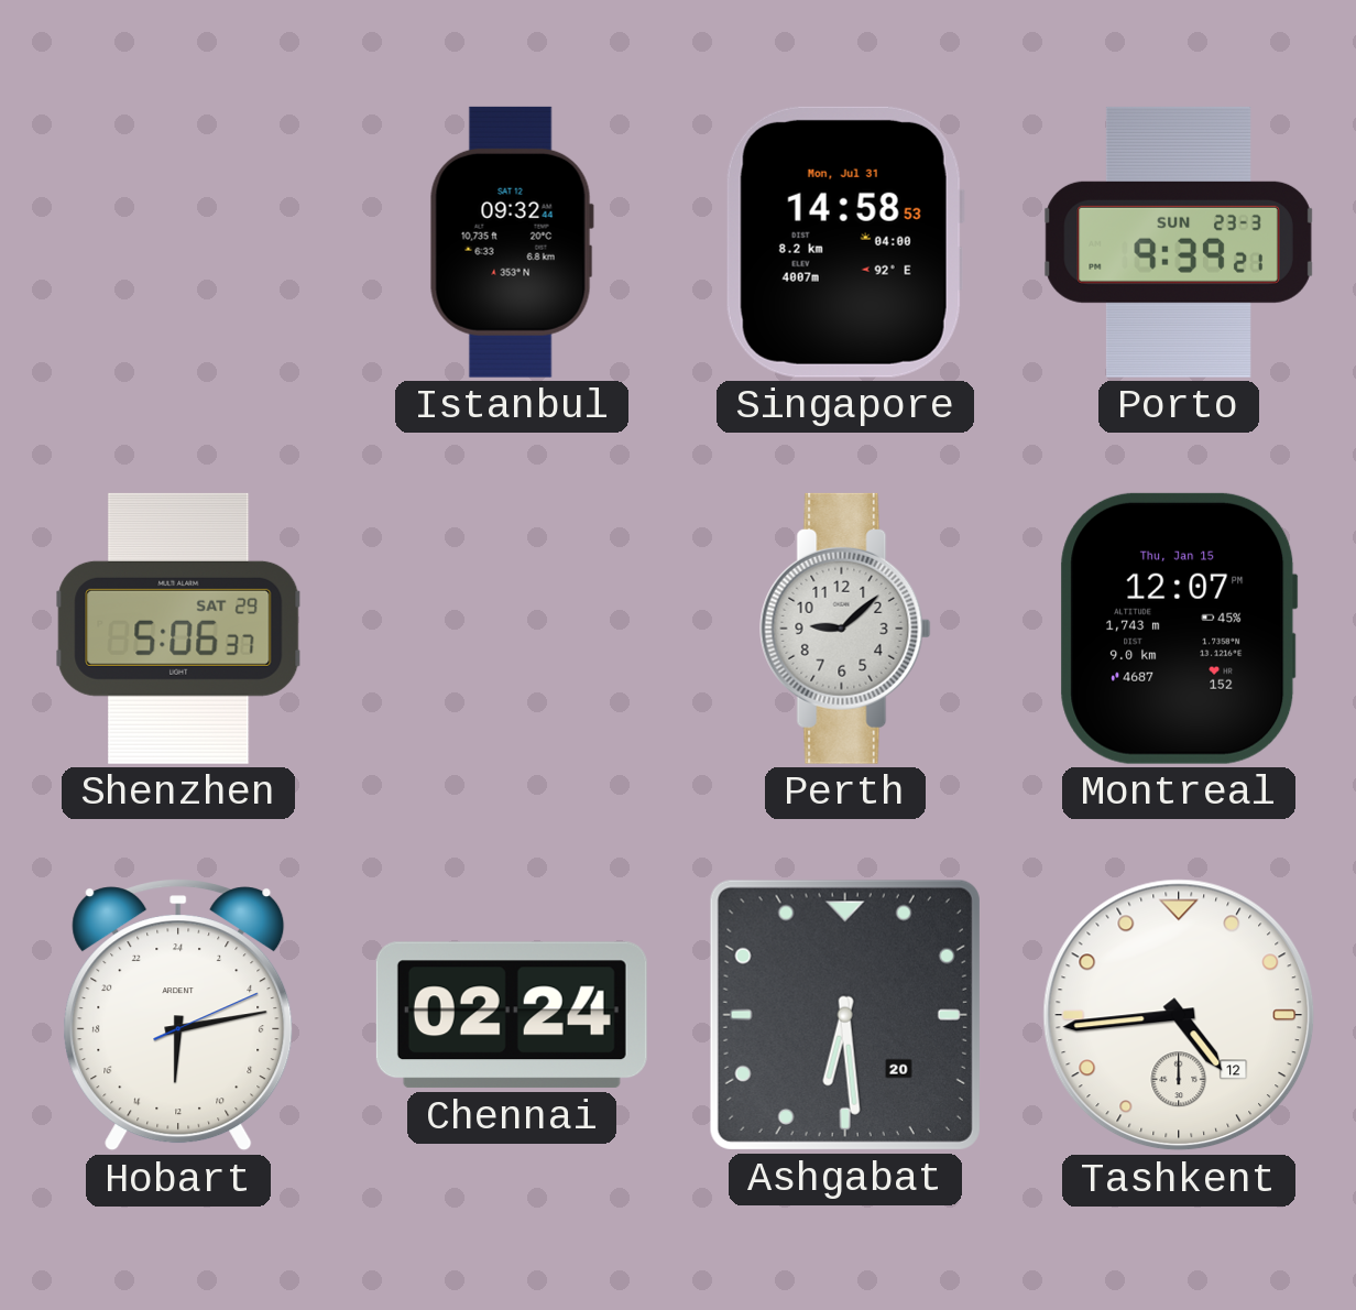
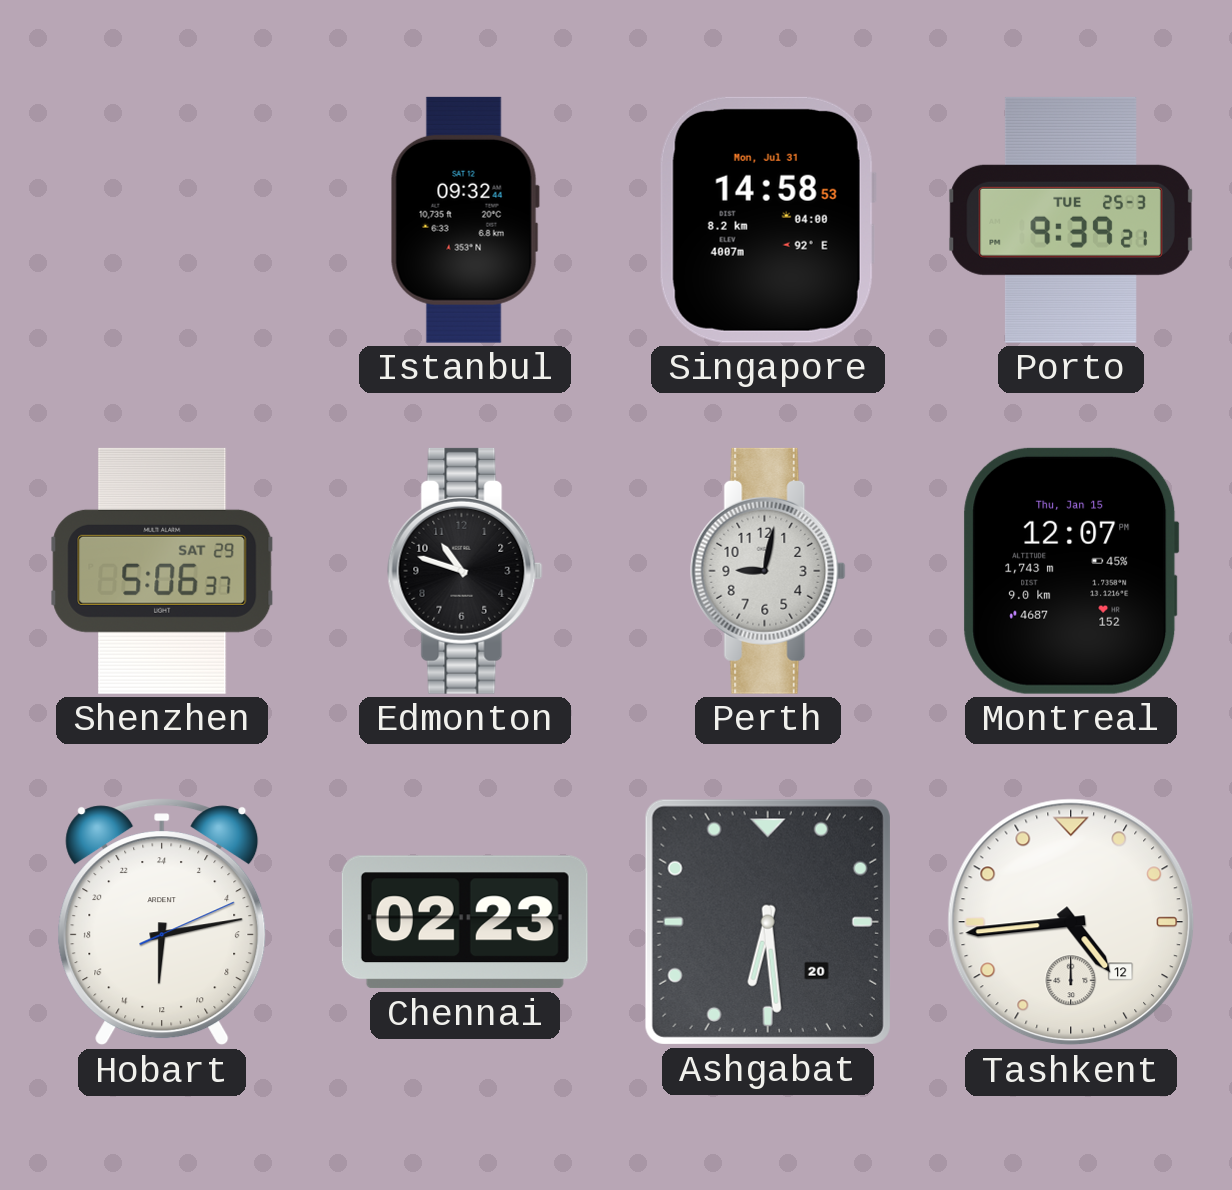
Porto date: SUN 23-3 -> TUE 25-3 (1071, 220)
Edmonton: none -> 10:48 (465, 571)
Perth: 9:08 -> 9:02 (768, 571)
Chennai: 02:24 -> 02:23 (465, 922)
